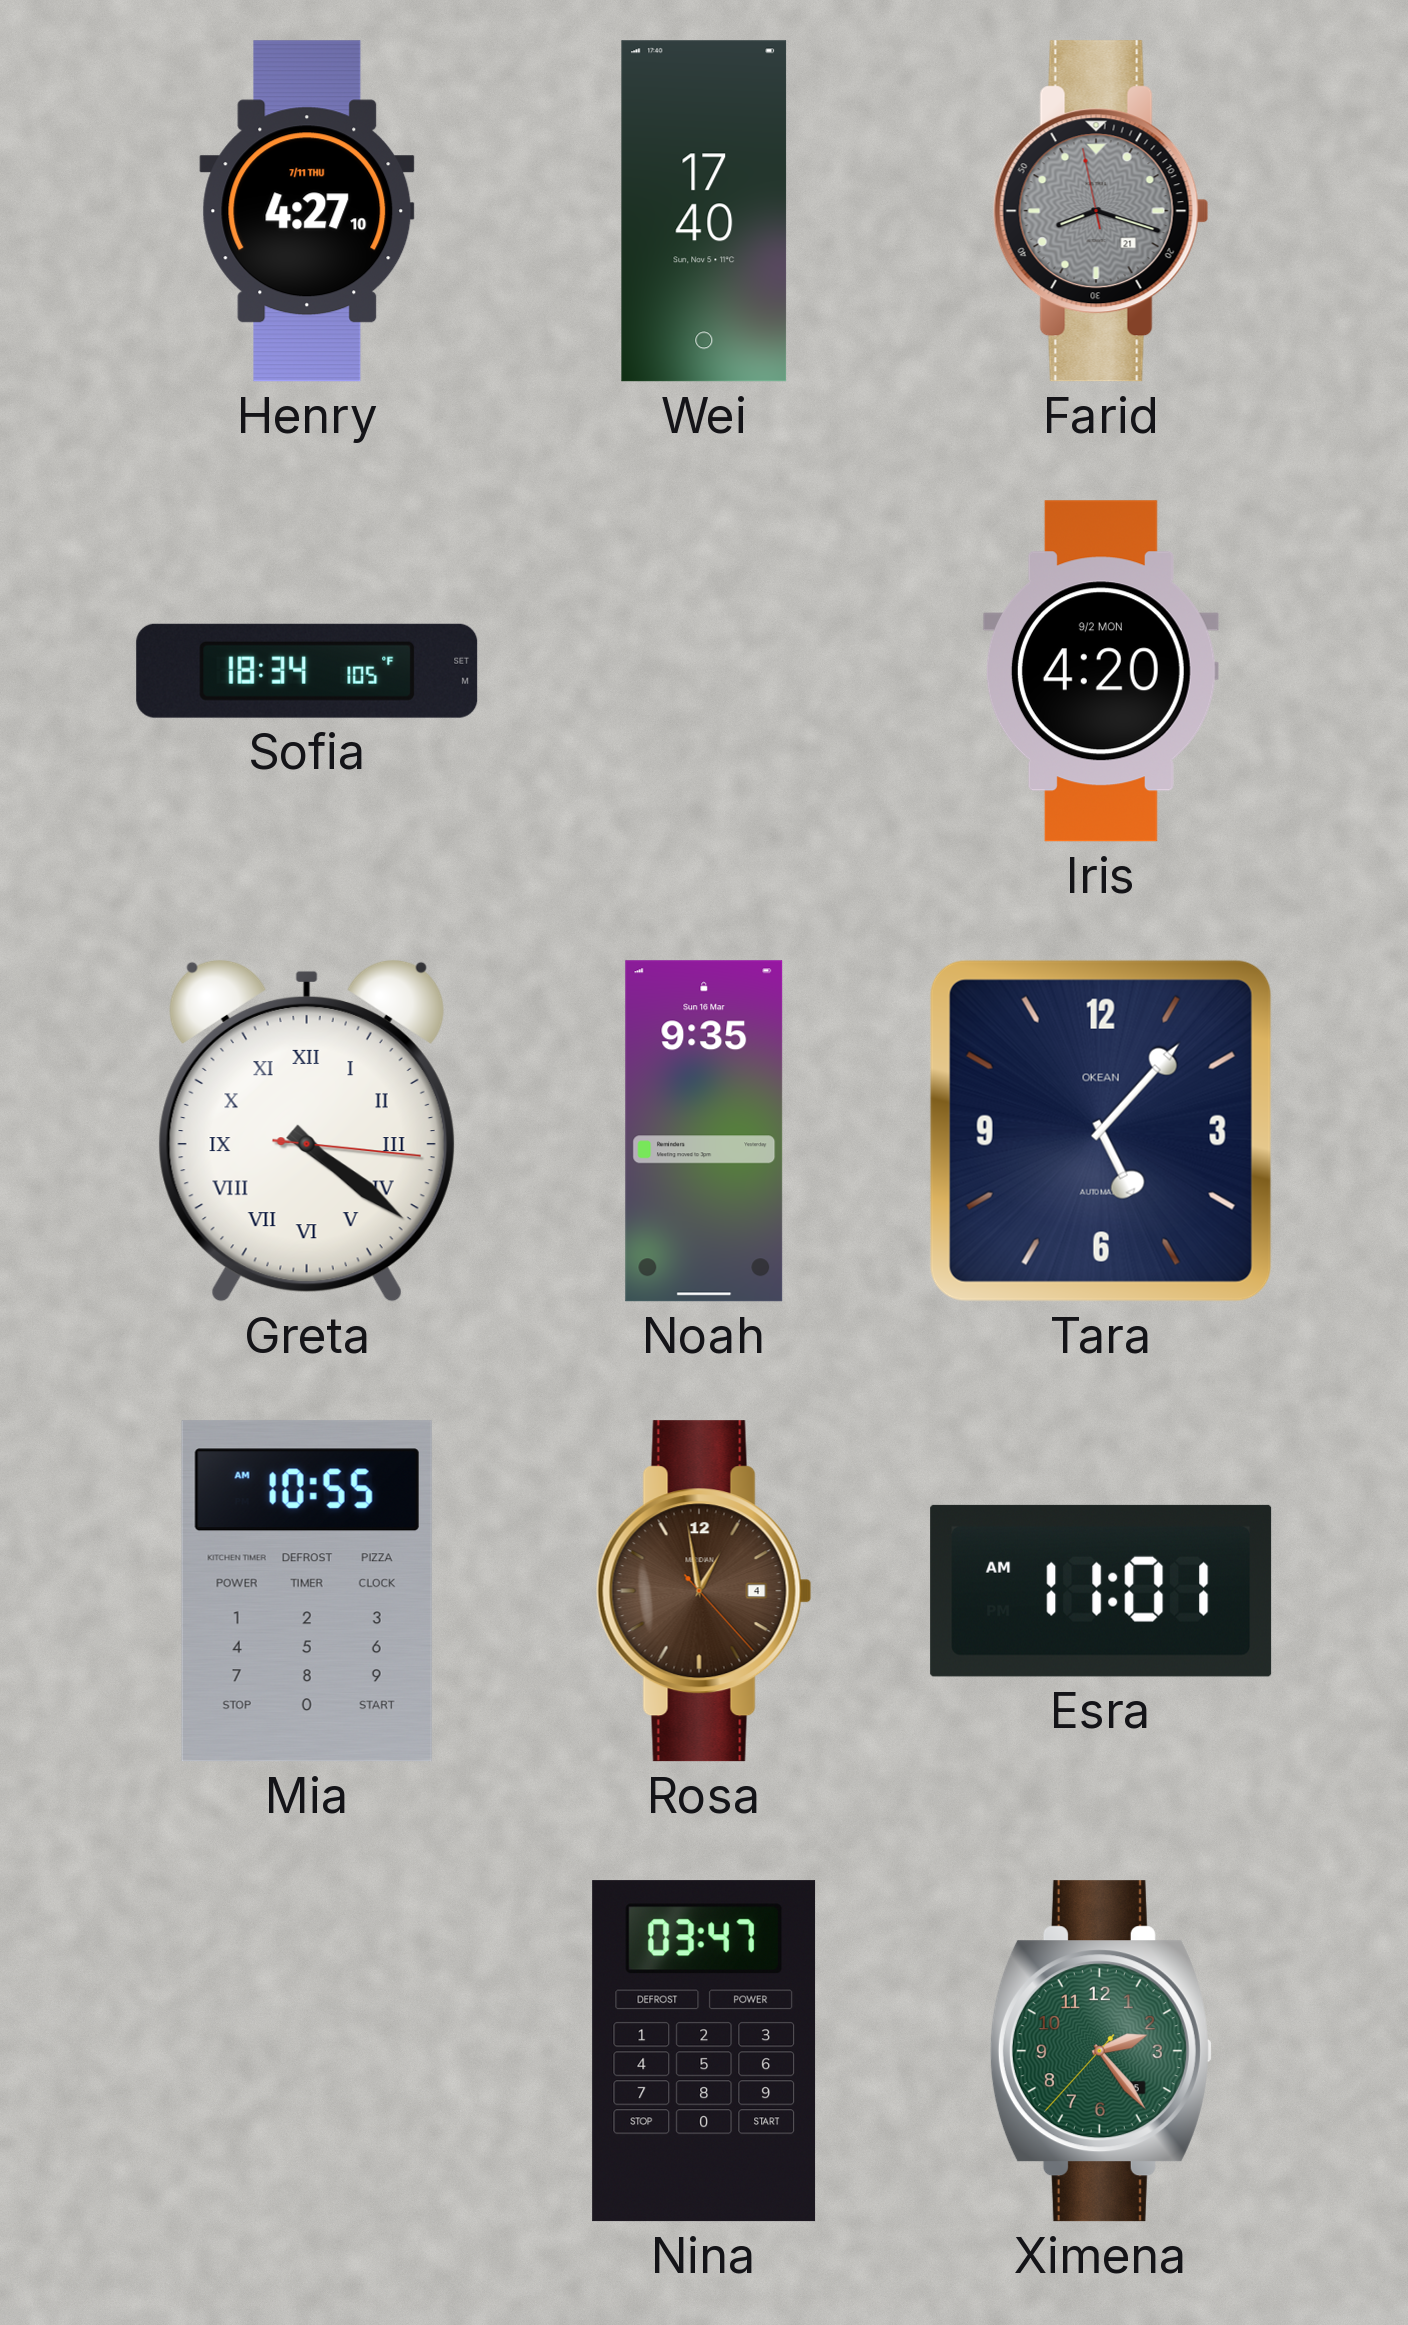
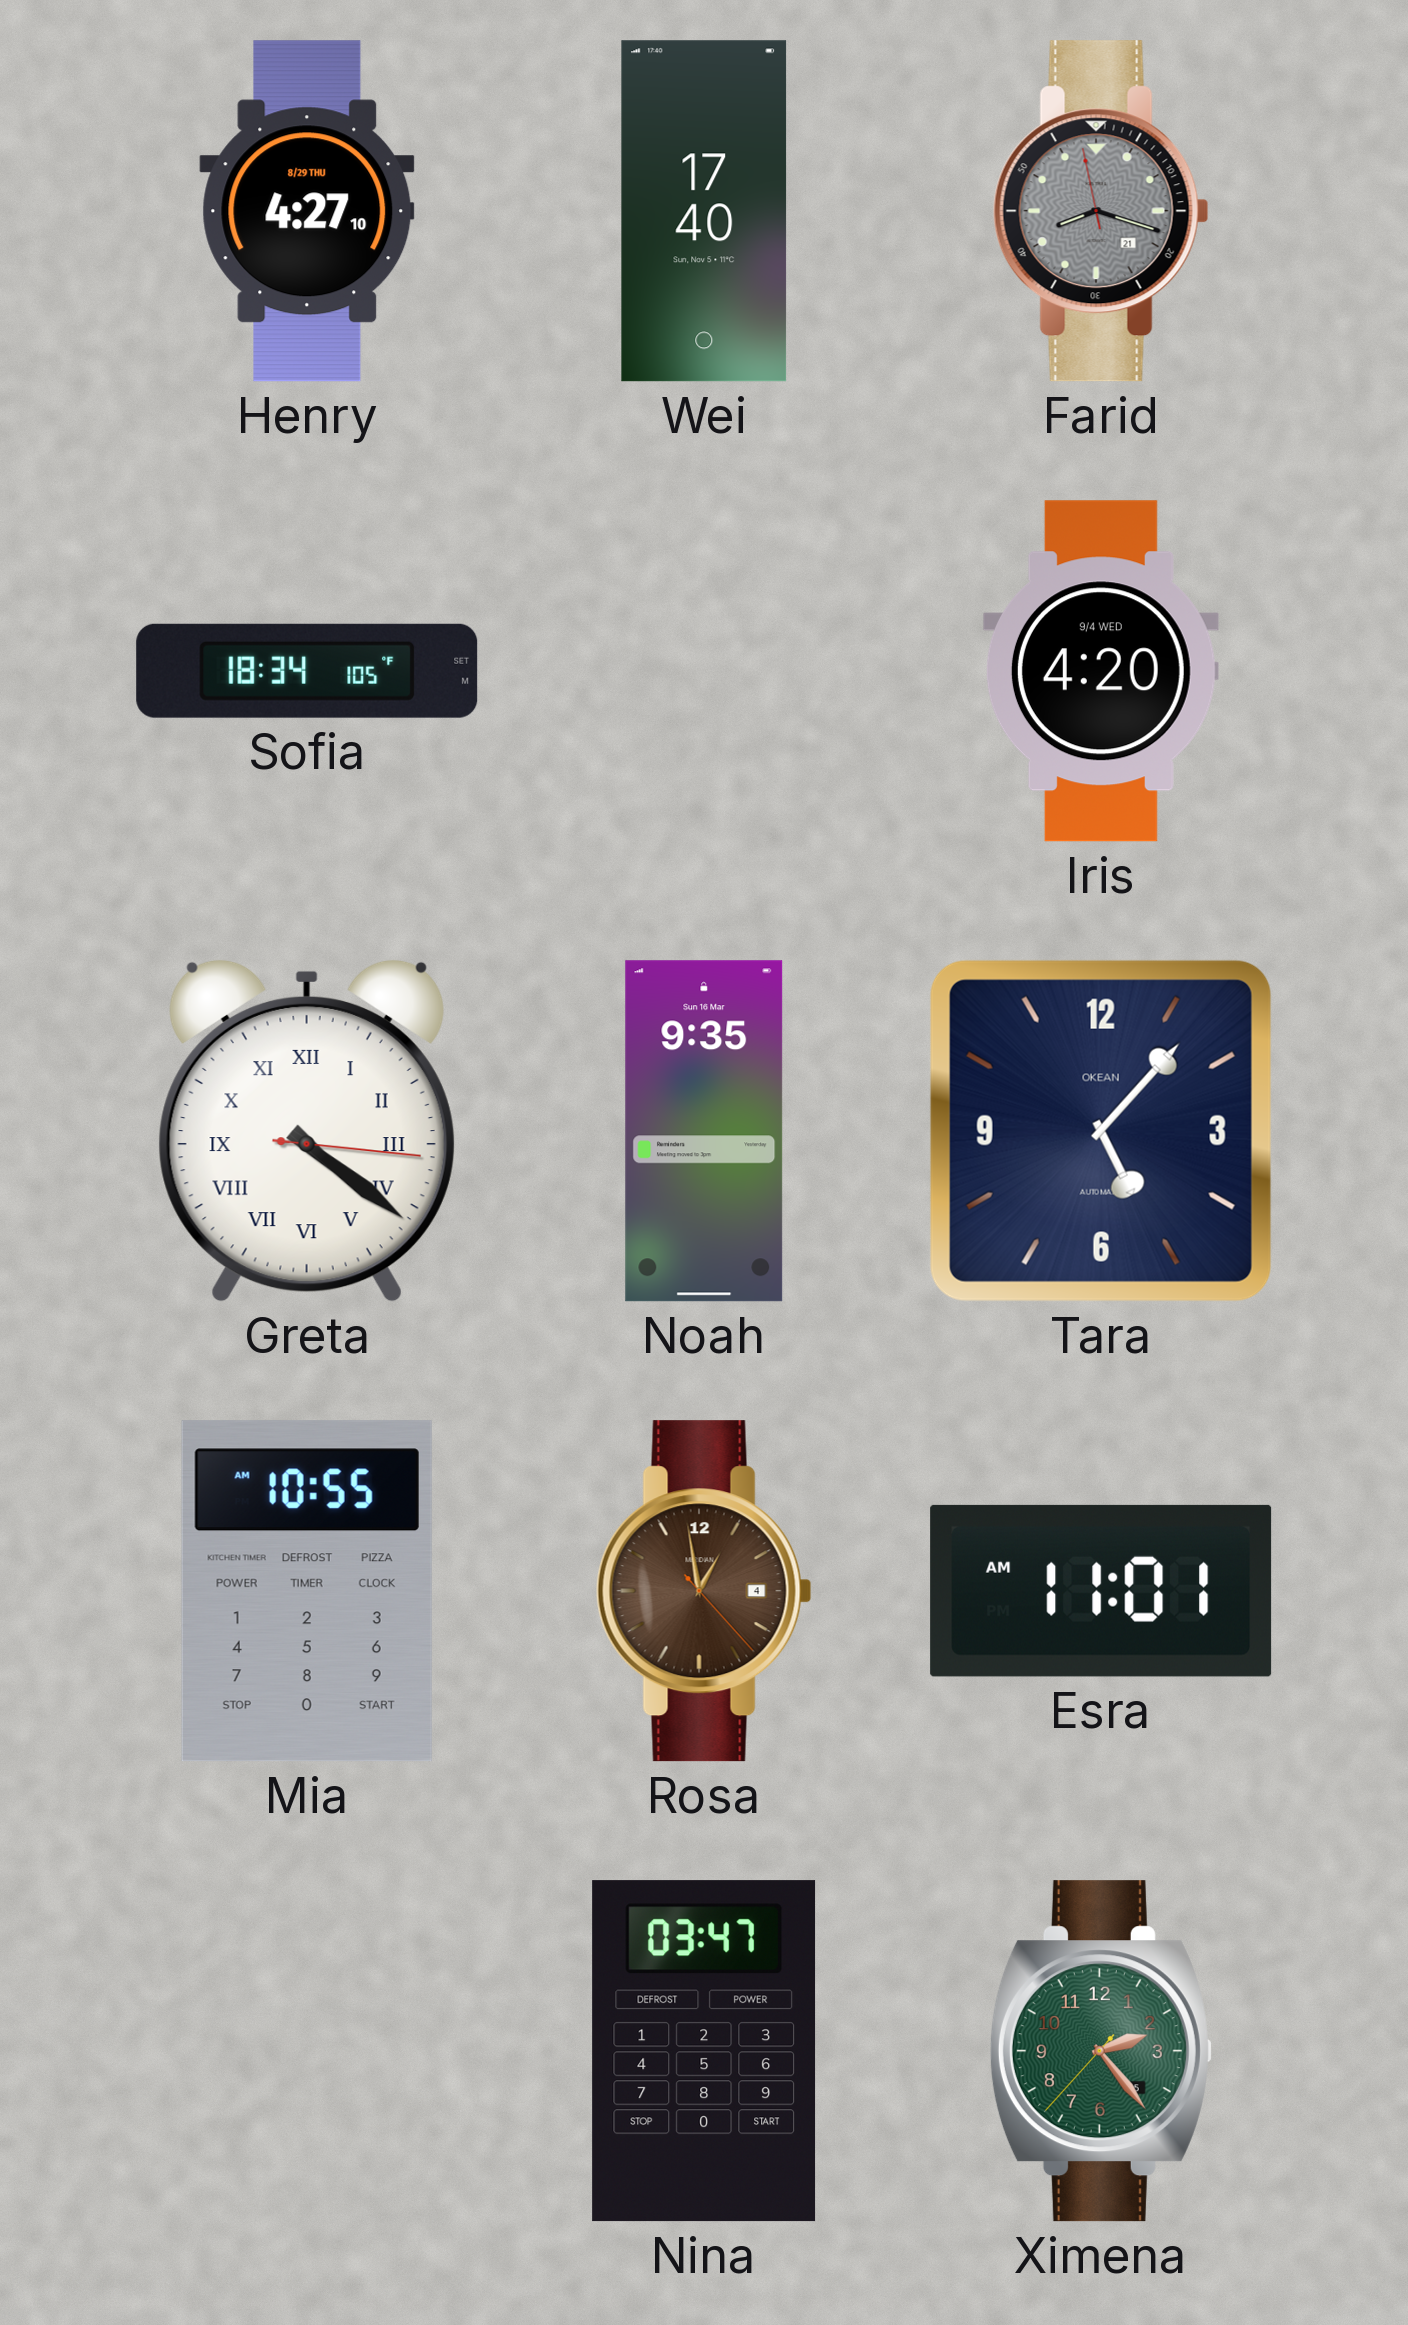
Henry date: 7/11 THU -> 8/29 THU (307, 211)
Iris date: 9/2 MON -> 9/4 WED (1101, 671)
